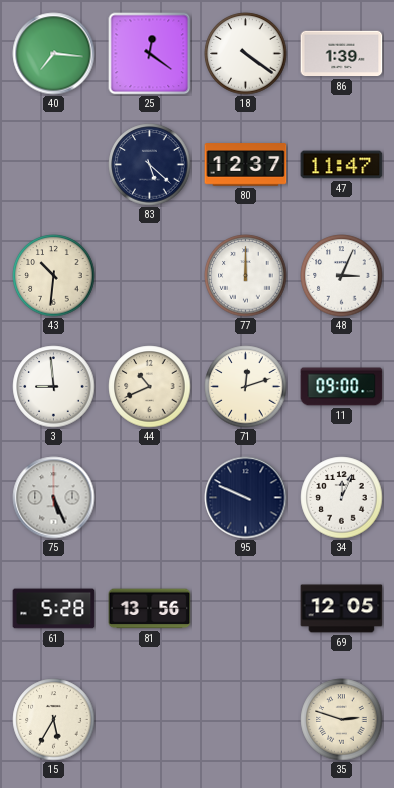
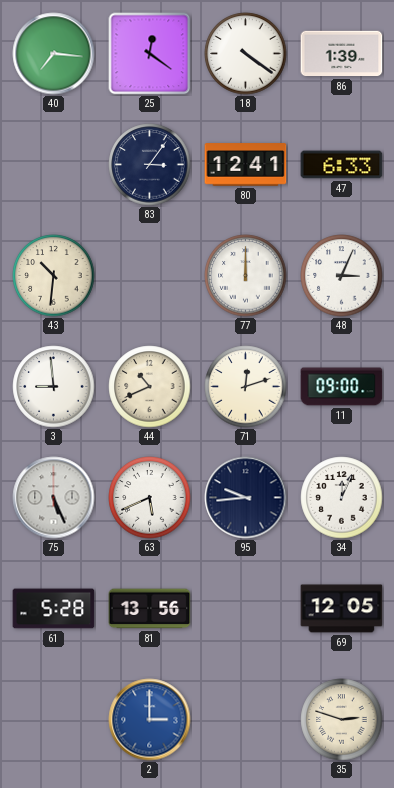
83: 5:22 -> 3:06 (150, 165)
80: 12:37 -> 12:41 (246, 165)
47: 11:47 -> 6:33 (342, 165)
63: none -> 5:41 (150, 498)
95: 9:49 -> 9:44 (246, 498)
15: 5:35 -> none (54, 720)
2: none -> 3:00 (150, 720)
